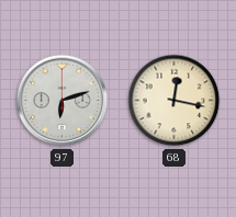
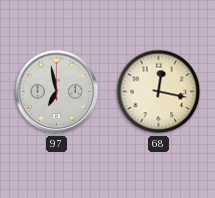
97: 6:12 -> 6:58 (57, 92)
